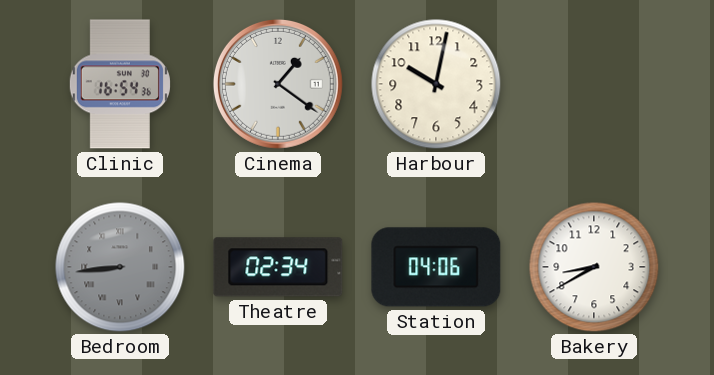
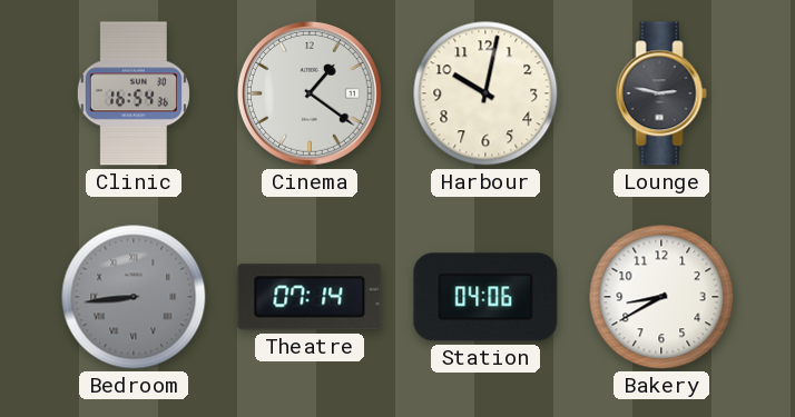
Lounge: none -> 2:47 (661, 93)
Theatre: 02:34 -> 07:14 (310, 297)
